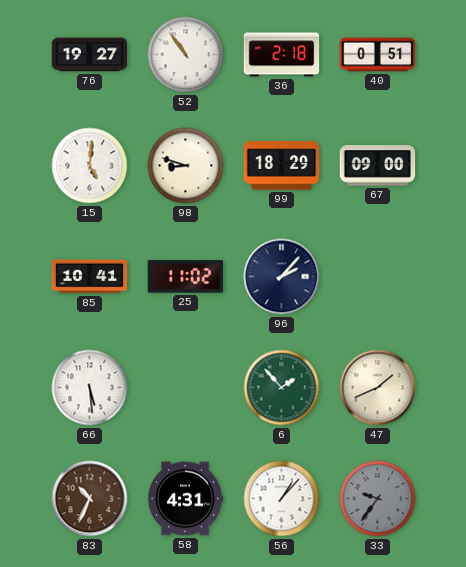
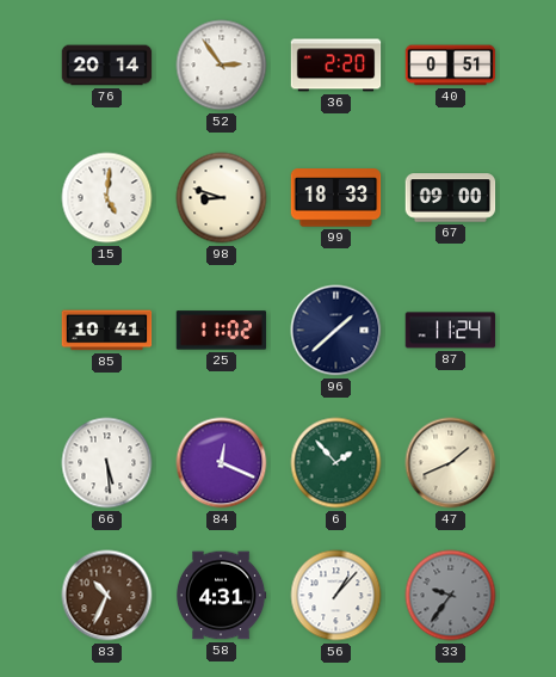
76: 19:27 -> 20:14 (107, 66)
52: 10:54 -> 2:54 (222, 66)
36: 2:18 -> 2:20 (336, 66)
99: 18:29 -> 18:33 (336, 198)
96: 2:07 -> 1:38 (336, 331)
87: none -> 11:24 (451, 331)
84: none -> 12:19 (222, 463)
